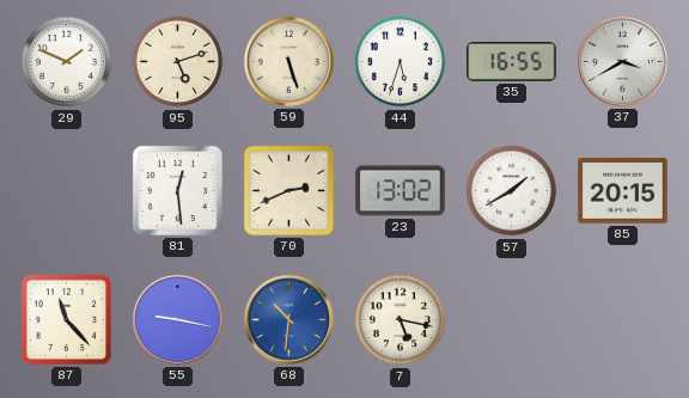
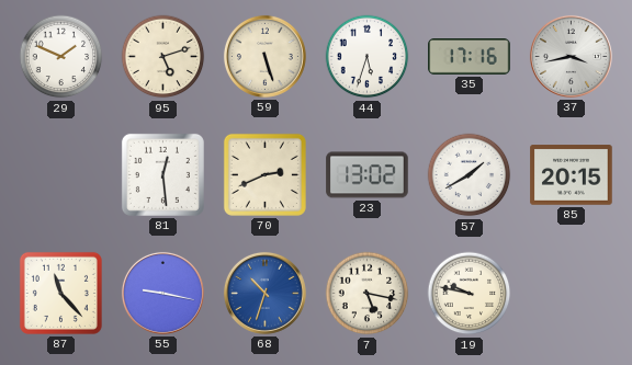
35: 16:55 -> 17:16 (470, 57)
37: 3:40 -> 3:43 (571, 56)
68: 10:31 -> 10:33 (264, 293)
19: none -> 9:47 (470, 294)
